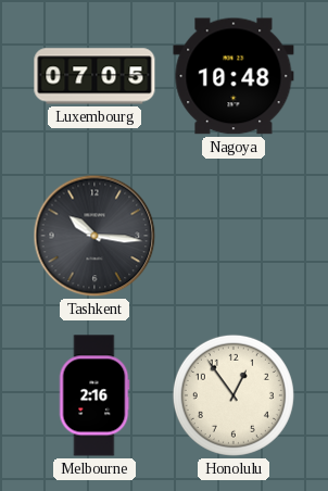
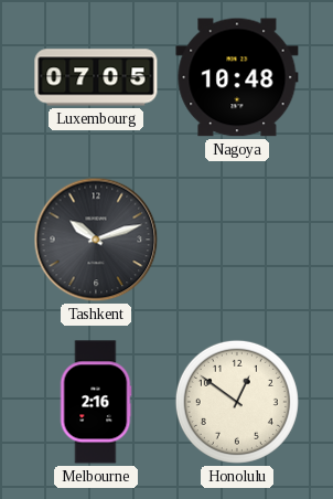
Tashkent: 10:16 -> 10:12 (96, 240)
Honolulu: 12:54 -> 12:51 (237, 402)
